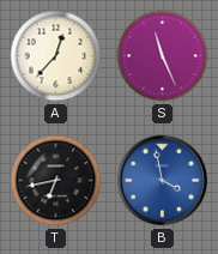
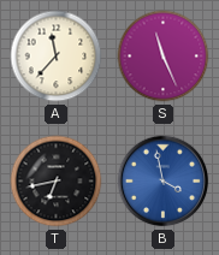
A: 12:37 -> 11:37 (57, 57)
